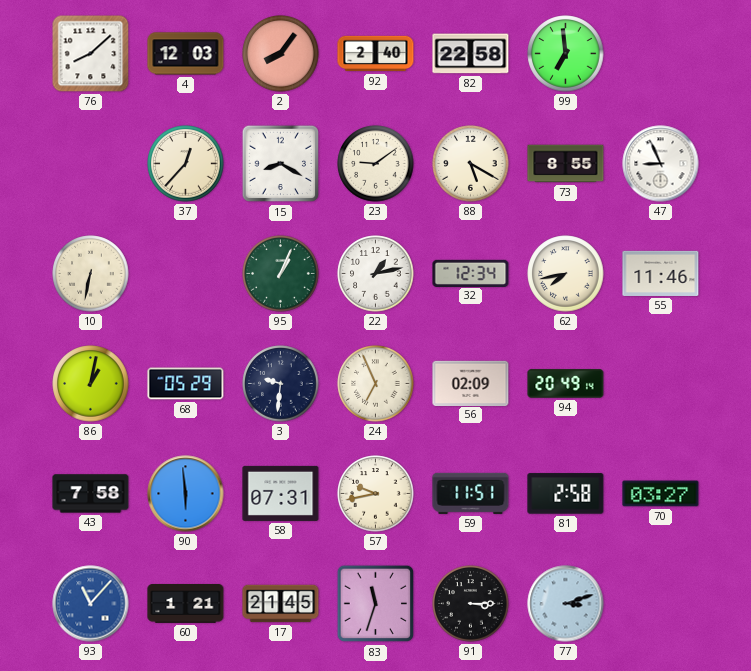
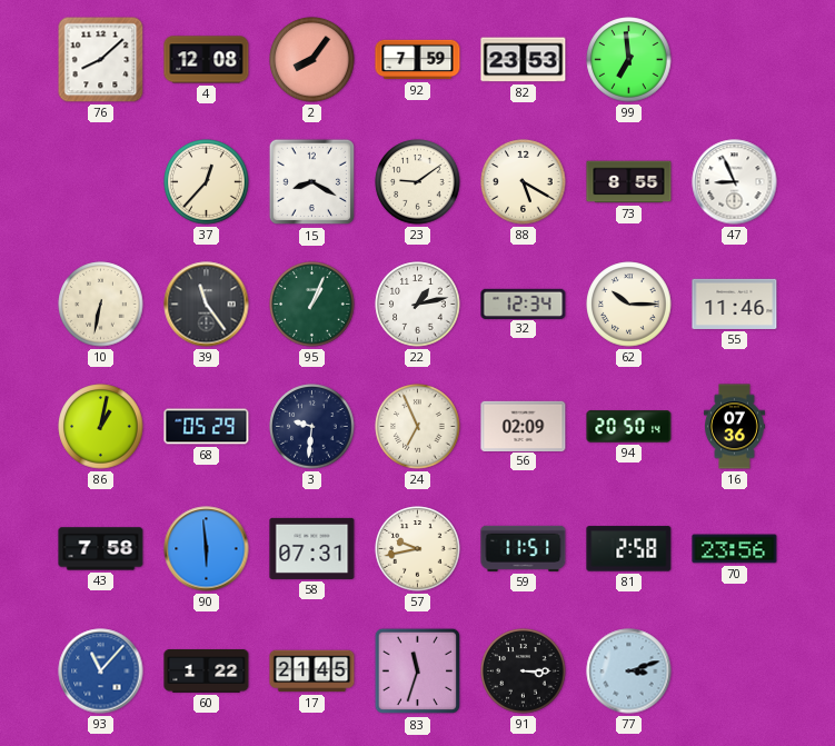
4: 12:03 -> 12:08 (207, 60)
92: 2:40 -> 7:59 (418, 60)
82: 22:58 -> 23:53 (524, 60)
39: none -> 11:24 (207, 305)
62: 7:43 -> 10:15 (629, 305)
94: 20:49 -> 20:50 (629, 427)
16: none -> 07:36 (734, 427)
70: 03:27 -> 23:56 (735, 549)
60: 1:21 -> 1:22 (207, 672)
